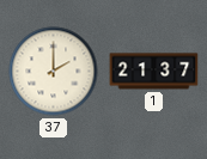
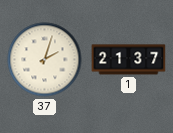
37: 2:00 -> 2:03 (45, 60)
